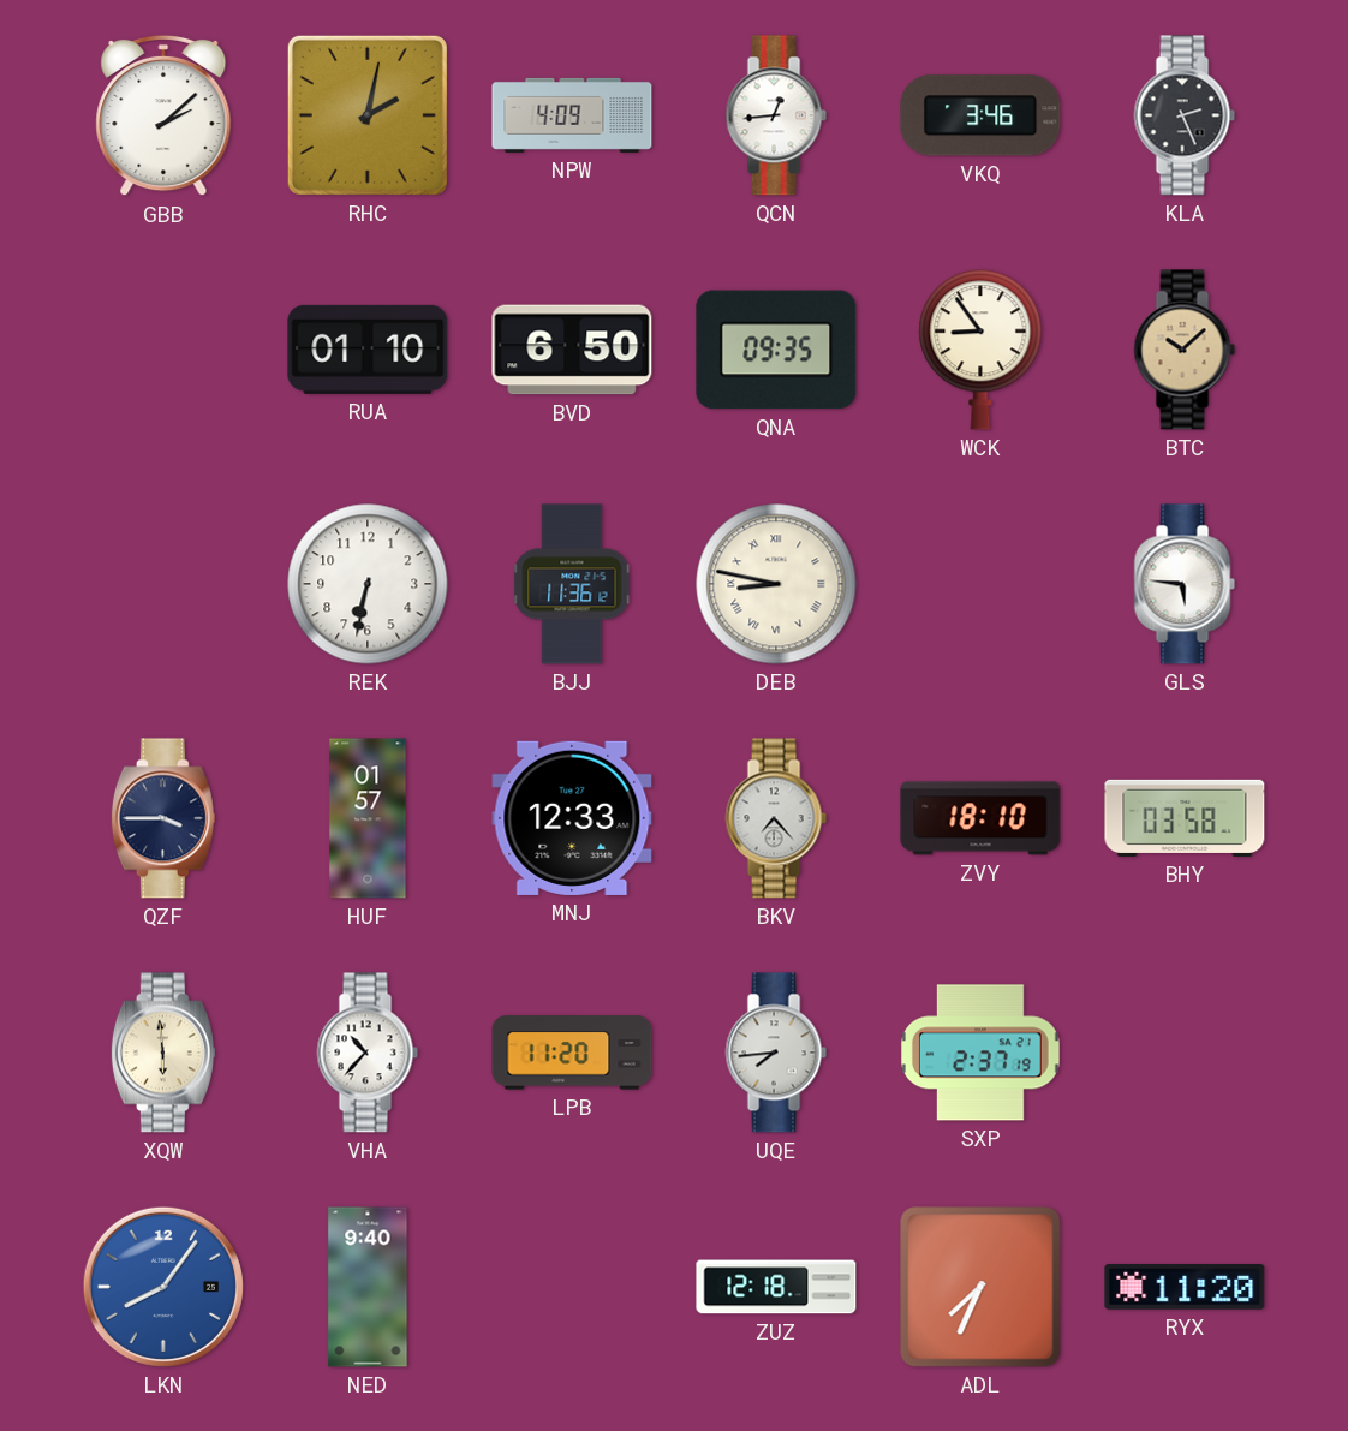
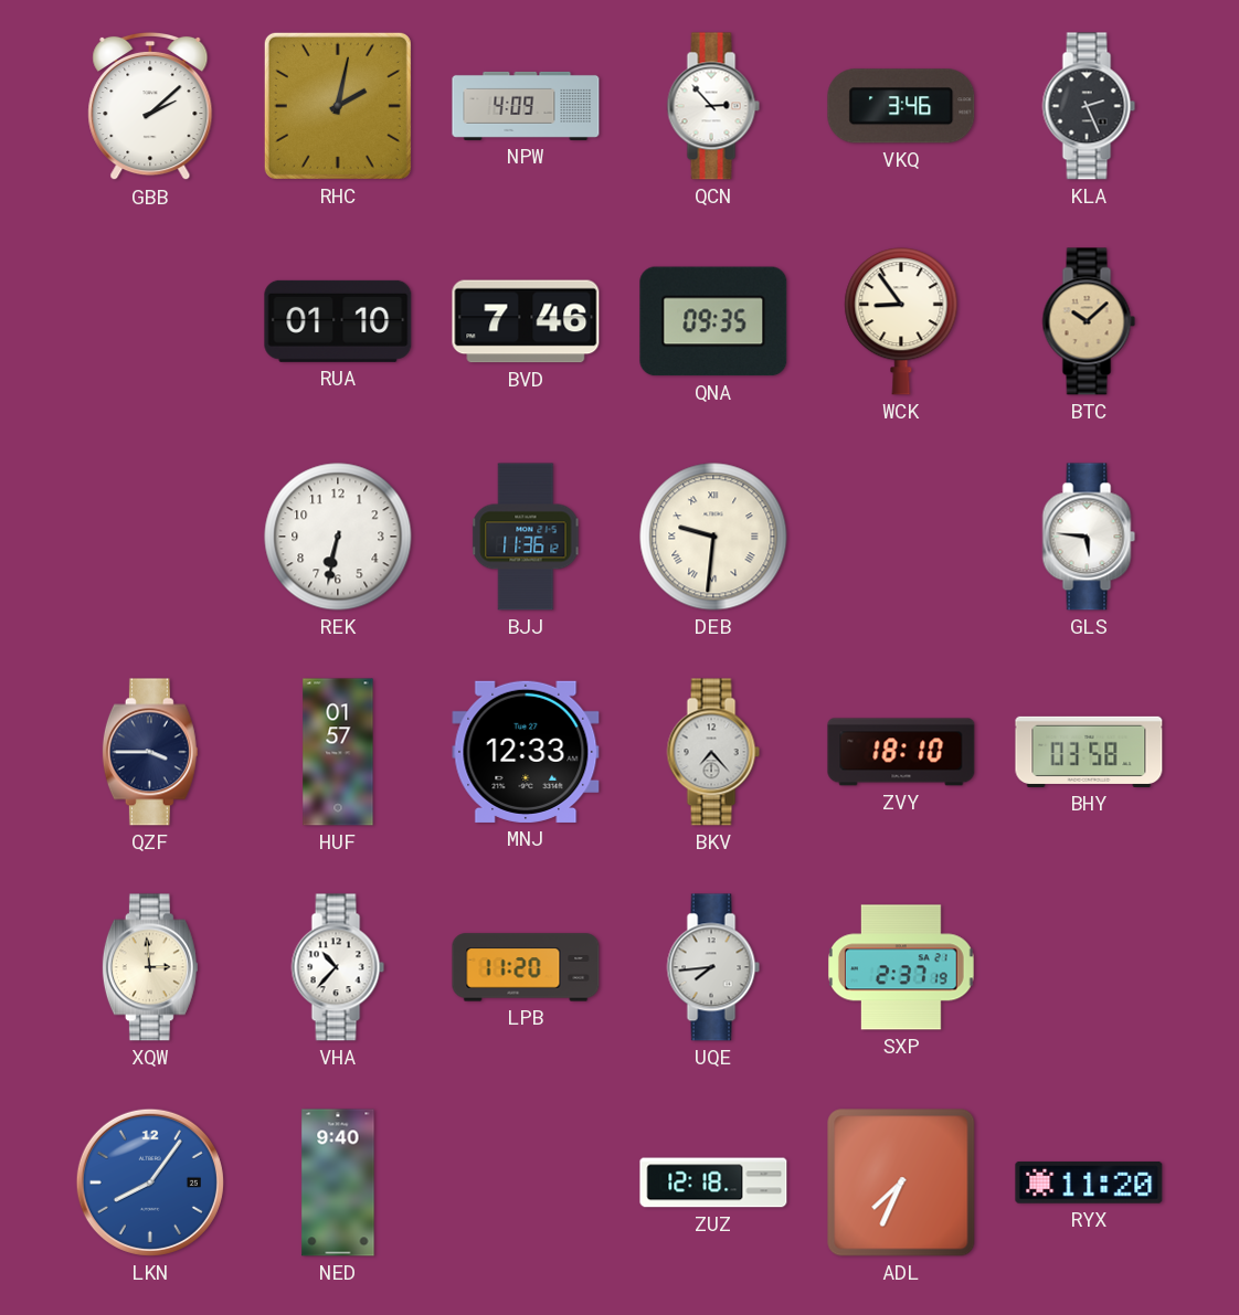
QCN: 12:44 -> 2:53 (713, 106)
BVD: 6:50 -> 7:46 (526, 321)
DEB: 8:47 -> 9:31 (713, 537)
XQW: 5:59 -> 2:59 (150, 967)
